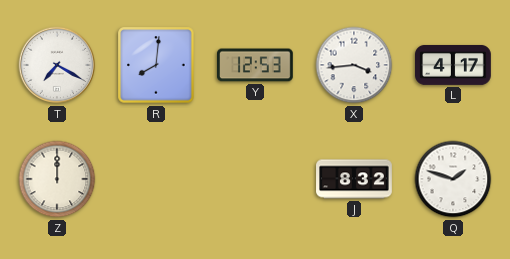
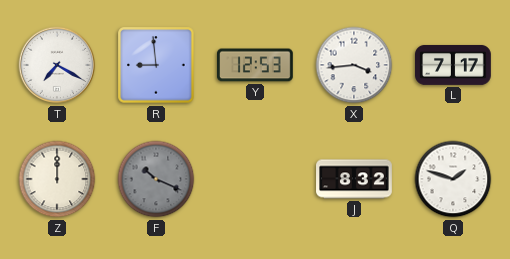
R: 8:01 -> 8:59 (156, 65)
L: 4:17 -> 7:17 (454, 65)
F: none -> 10:19 (156, 179)
